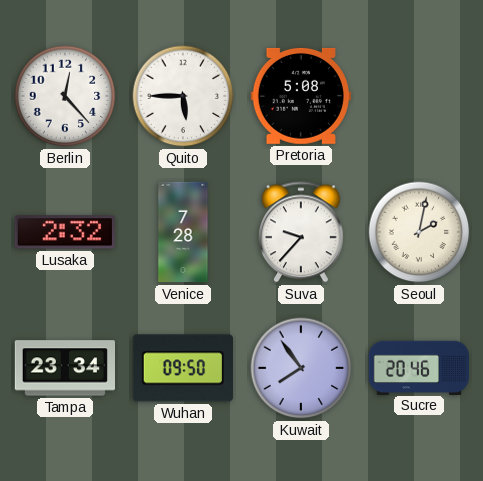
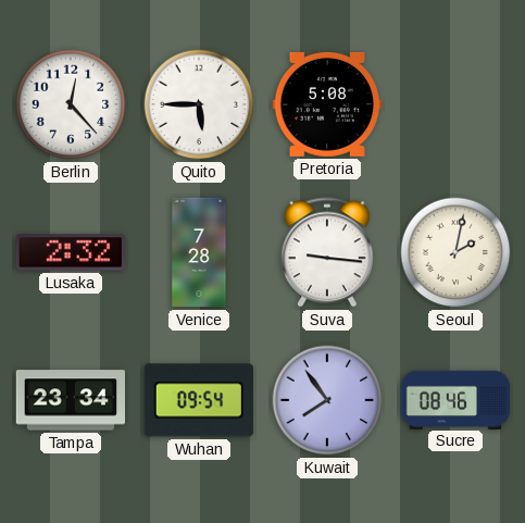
Suva: 9:37 -> 9:16 (328, 252)
Wuhan: 09:50 -> 09:54 (199, 400)
Sucre: 20:46 -> 08:46 (454, 399)
